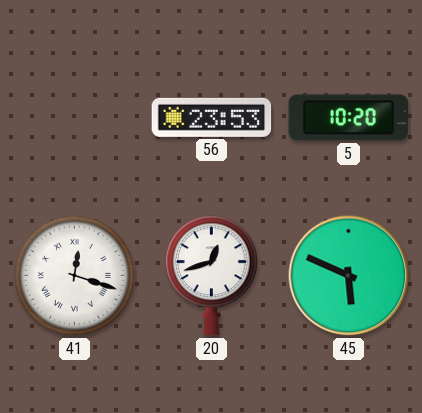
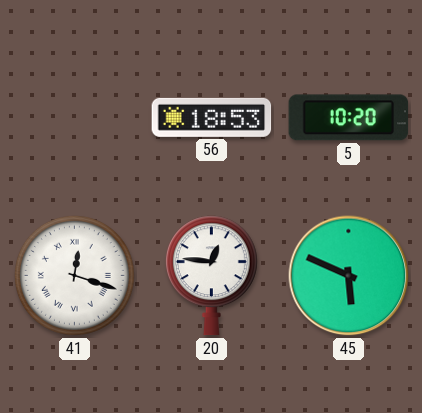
56: 23:53 -> 18:53 (212, 117)
20: 12:42 -> 12:46 (211, 276)
